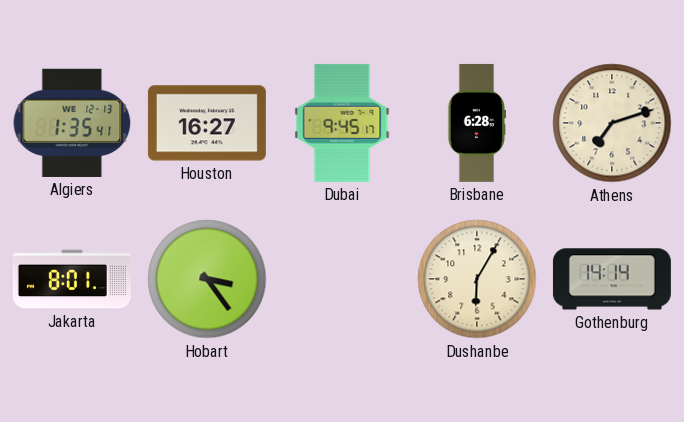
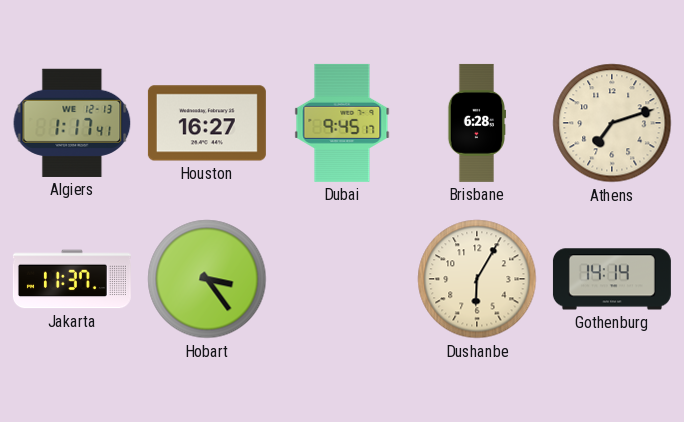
Algiers: 1:35 -> 1:17 (72, 123)
Jakarta: 8:01 -> 11:37 (72, 279)
